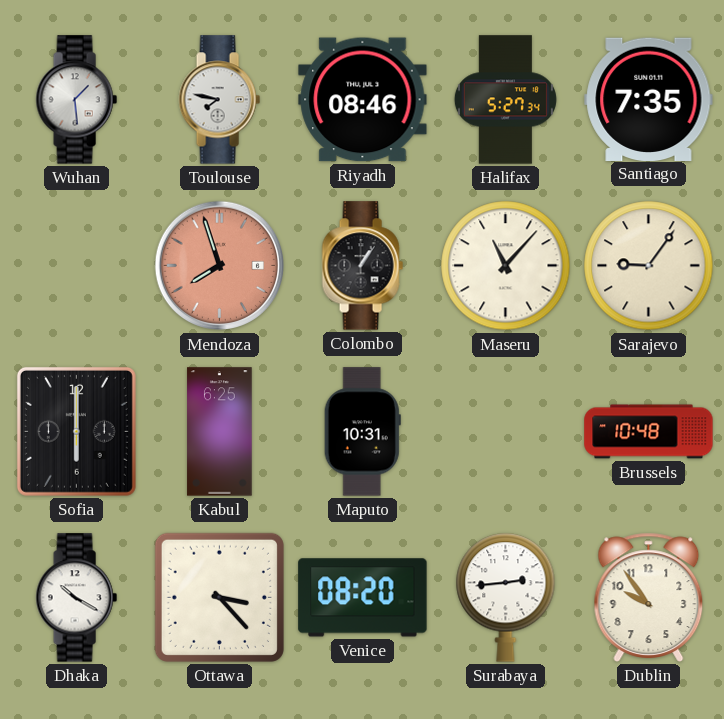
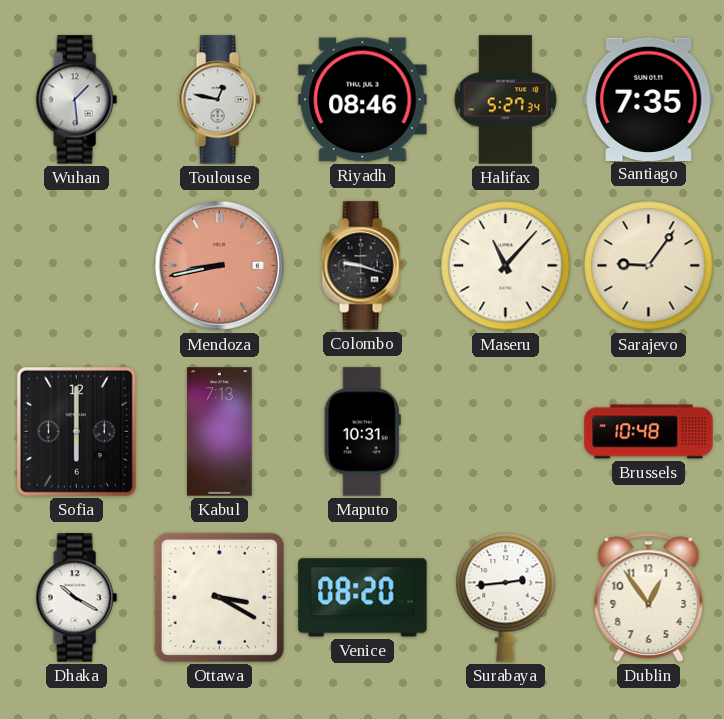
Toulouse: 7:47 -> 12:47 (219, 100)
Mendoza: 7:57 -> 8:43 (220, 266)
Colombo: 1:06 -> 9:18 (362, 266)
Kabul: 6:25 -> 7:13 (220, 432)
Ottawa: 3:23 -> 3:20 (219, 597)
Dublin: 9:54 -> 12:54 (649, 597)
